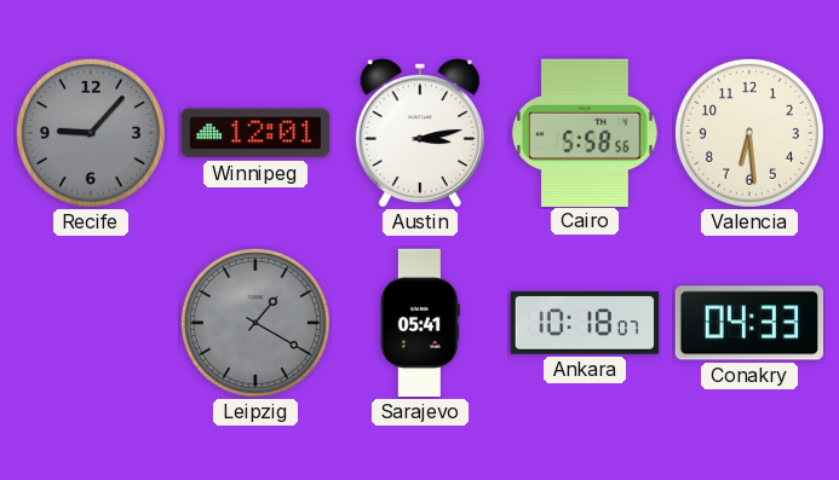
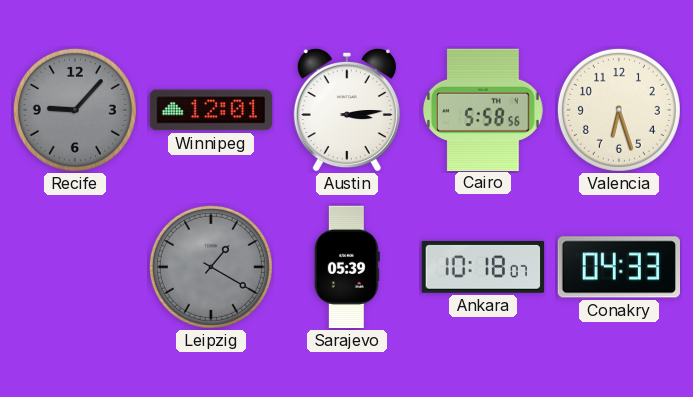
Austin: 3:13 -> 3:14 (347, 110)
Valencia: 6:29 -> 6:27 (619, 110)
Sarajevo: 05:41 -> 05:39 (347, 267)
